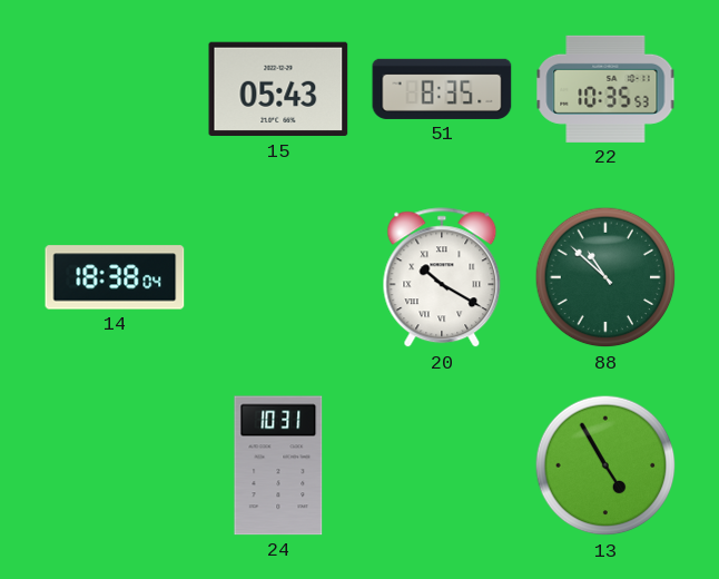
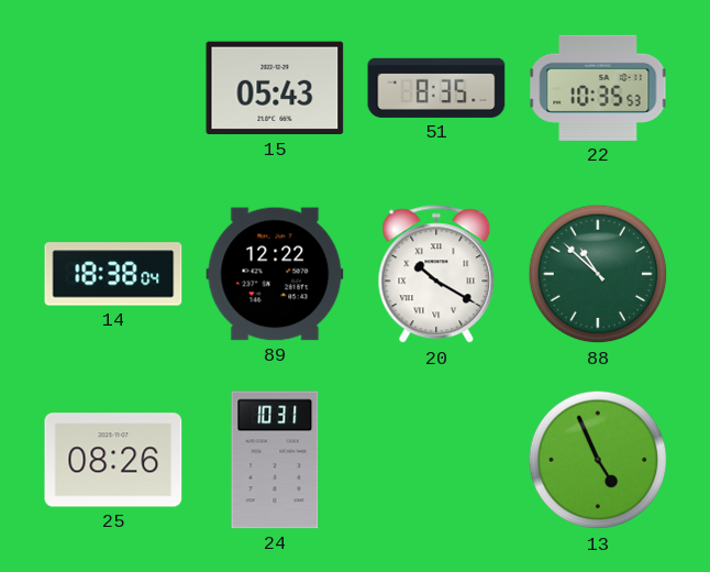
89: none -> 12:22 (275, 274)
25: none -> 08:26 (113, 460)
13: 4:55 -> 4:56 (598, 460)
